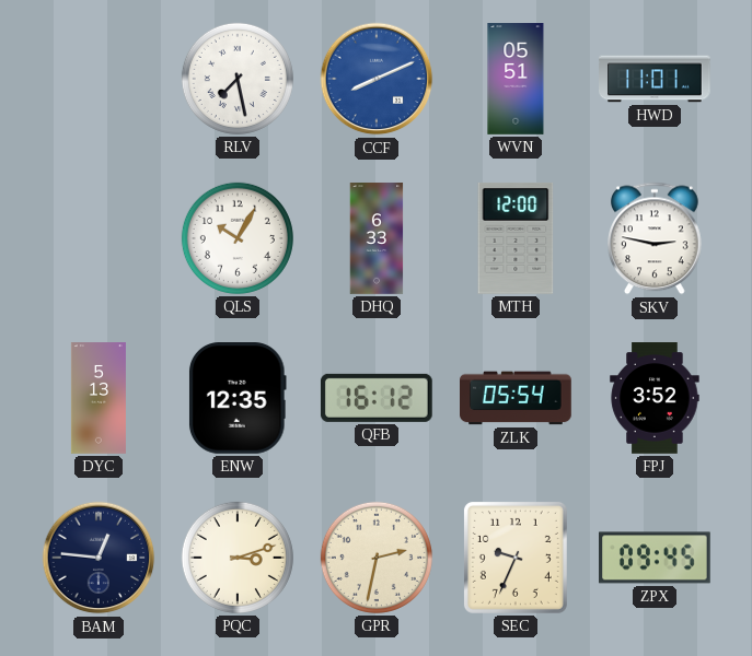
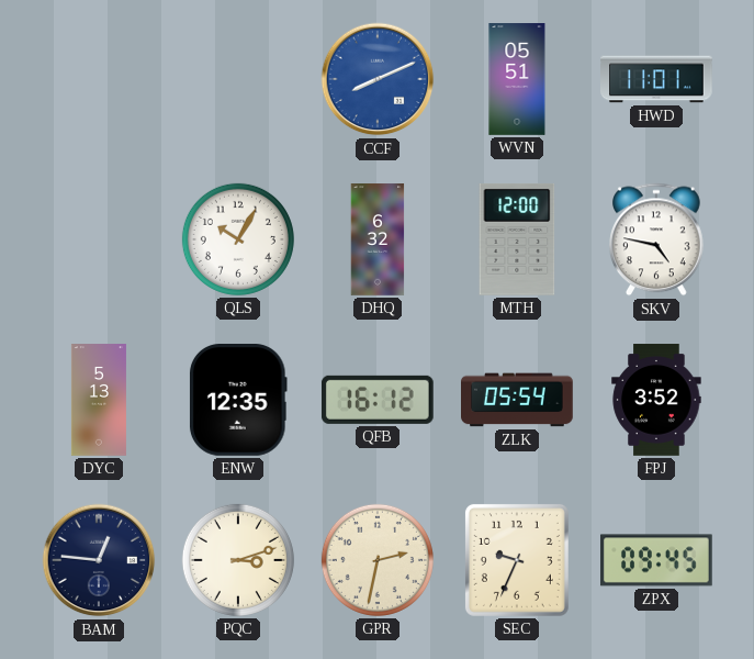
RLV: 7:28 -> none (238, 79)
DHQ: 6:33 -> 6:32 (378, 239)
SKV: 2:47 -> 4:47 (657, 239)
